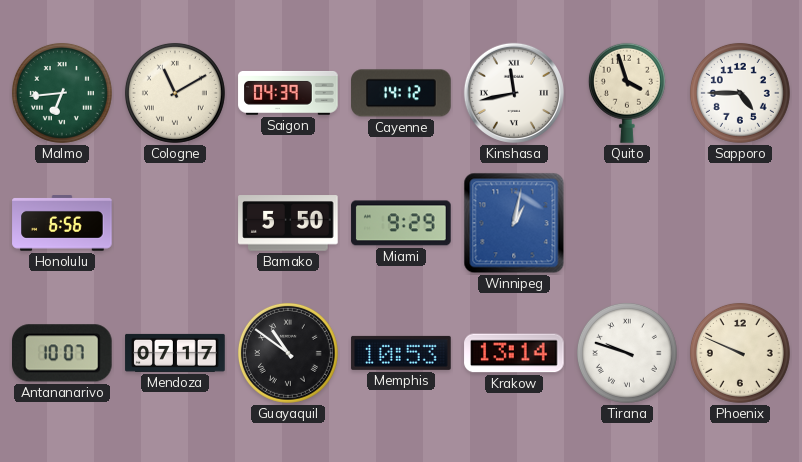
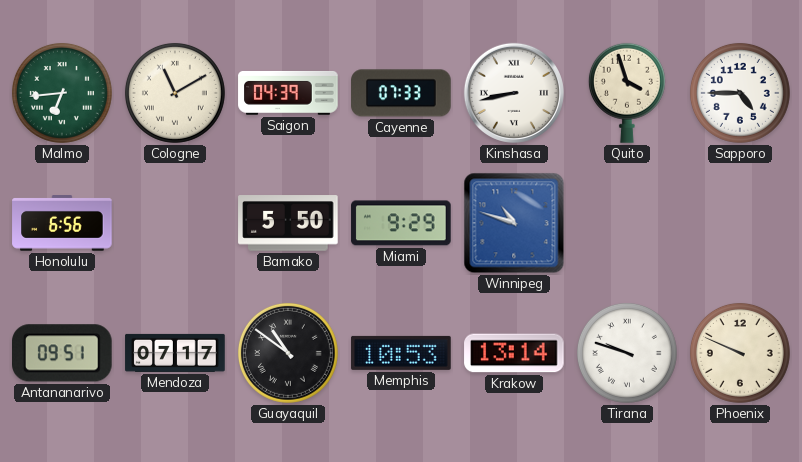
Cayenne: 14:12 -> 07:33 (401, 93)
Kinshasa: 11:43 -> 8:43 (514, 93)
Winnipeg: 1:02 -> 10:48 (514, 223)
Antananarivo: 10:07 -> 09:51 (63, 353)
